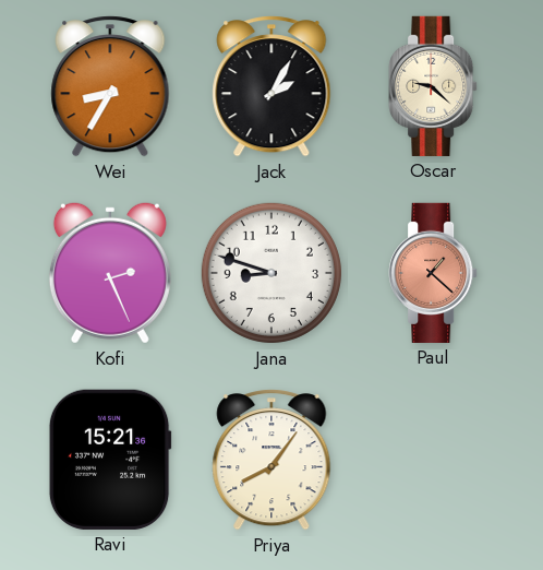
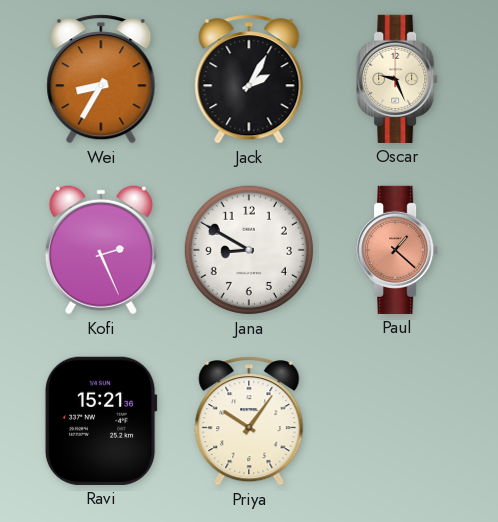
Oscar: 9:22 -> 9:26 (397, 79)
Jana: 8:48 -> 8:50 (249, 250)
Priya: 8:06 -> 10:06 (249, 421)
